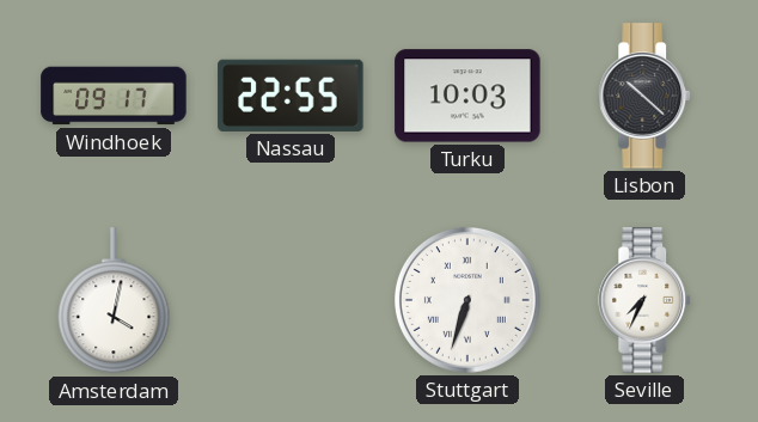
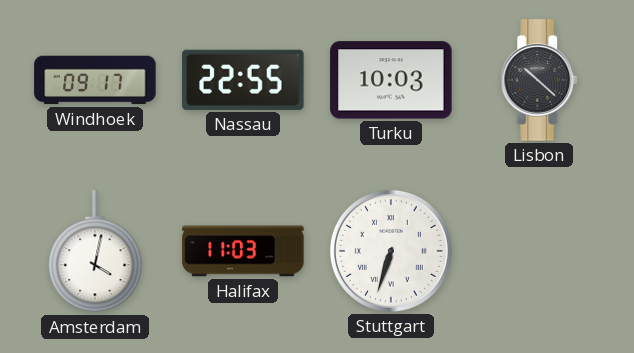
Halifax: none -> 11:03 (243, 251)
Seville: 7:34 -> none (646, 300)
